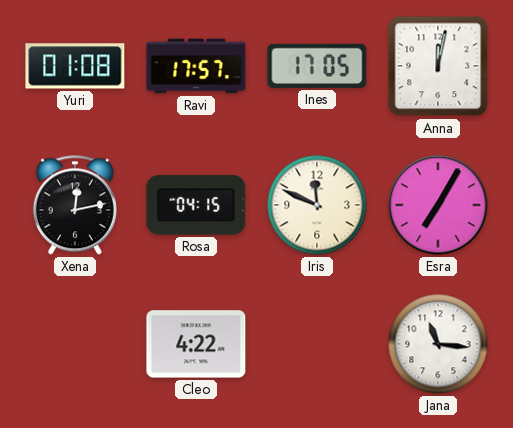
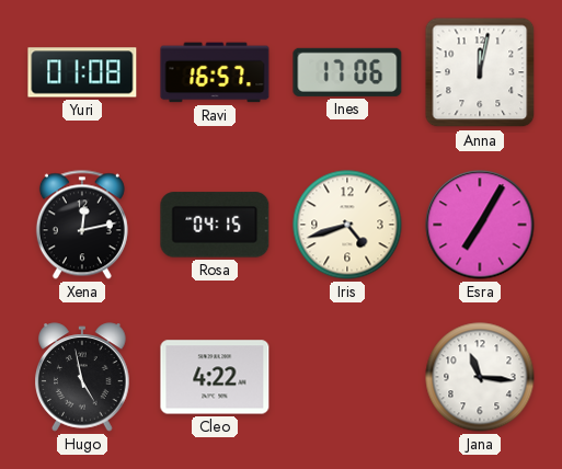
Ravi: 17:57 -> 16:57 (215, 72)
Ines: 17:05 -> 17:06 (347, 72)
Iris: 11:49 -> 4:42 (347, 225)
Hugo: none -> 4:58 (82, 377)
